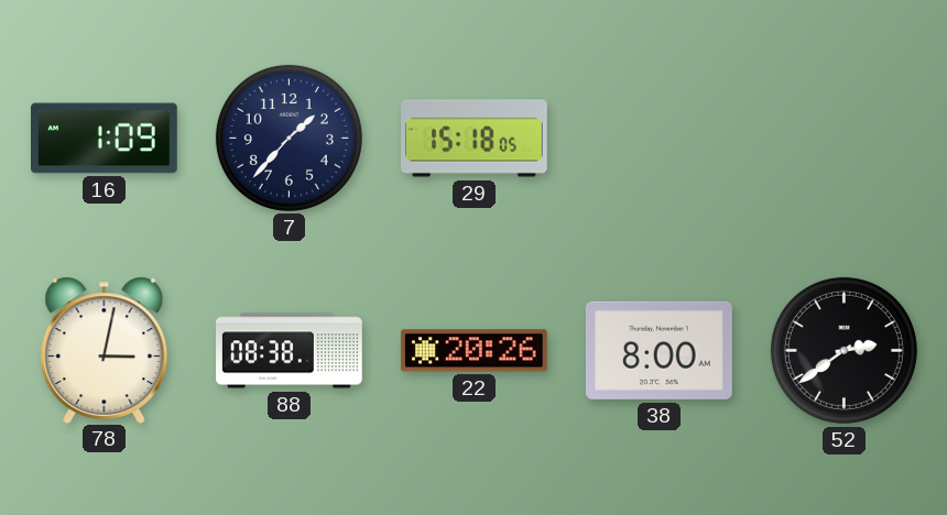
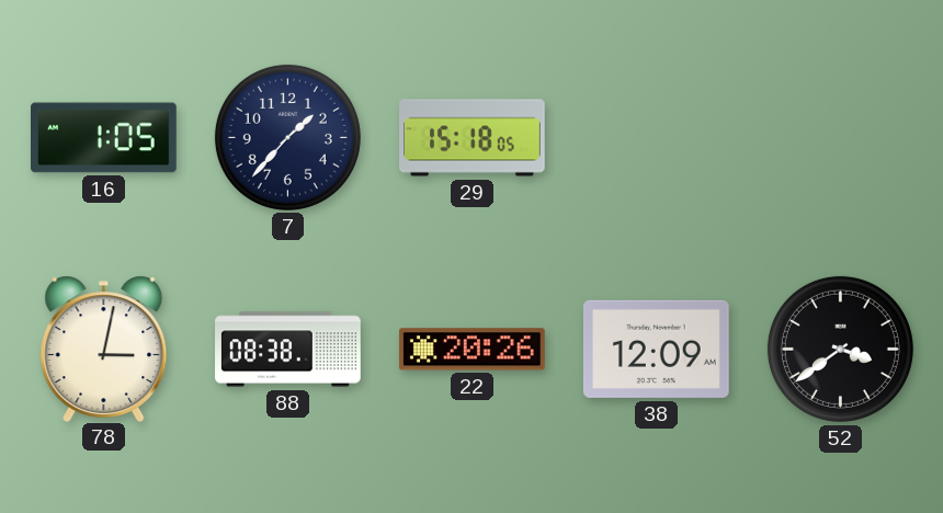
16: 1:09 -> 1:05 (104, 138)
38: 8:00 -> 12:09 (656, 349)
52: 2:39 -> 3:39 (840, 349)
